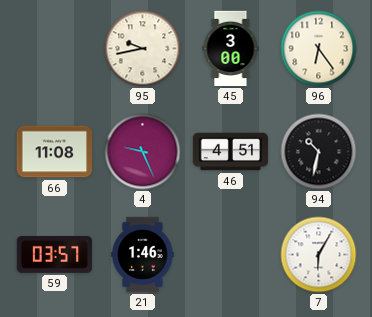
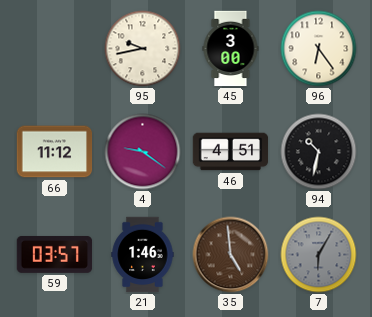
66: 11:08 -> 11:12 (55, 152)
4: 9:26 -> 9:21 (143, 152)
35: none -> 4:59 (231, 255)
7 dial: white -> grey (319, 255)
